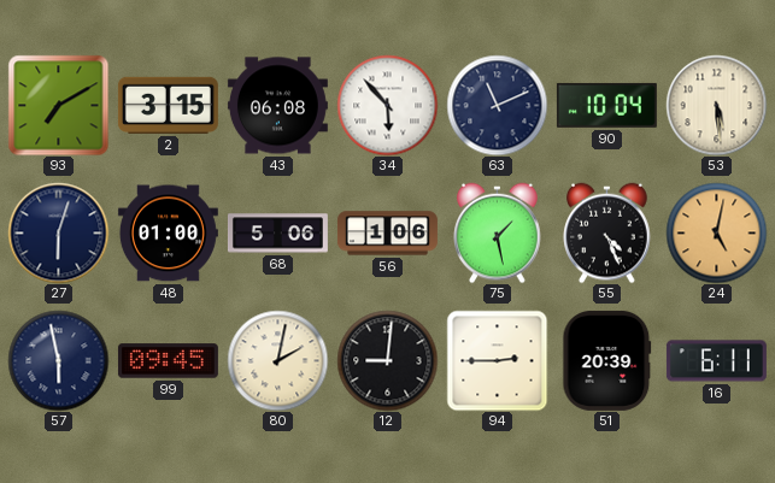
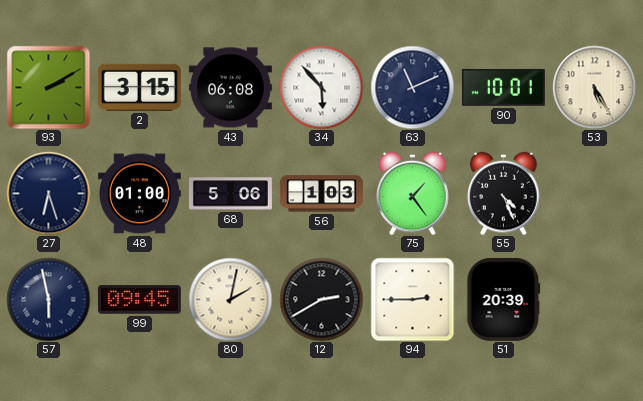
93: 7:10 -> 2:10 (48, 87)
90: 10:04 -> 10:01 (503, 87)
53: 5:29 -> 5:25 (594, 87)
27: 6:03 -> 6:27 (48, 193)
56: 1:06 -> 1:03 (321, 194)
75: 1:28 -> 1:24 (413, 193)
24: 5:02 -> none (716, 232)
12: 9:01 -> 2:40 (321, 299)
16: 6:11 -> none (716, 361)
